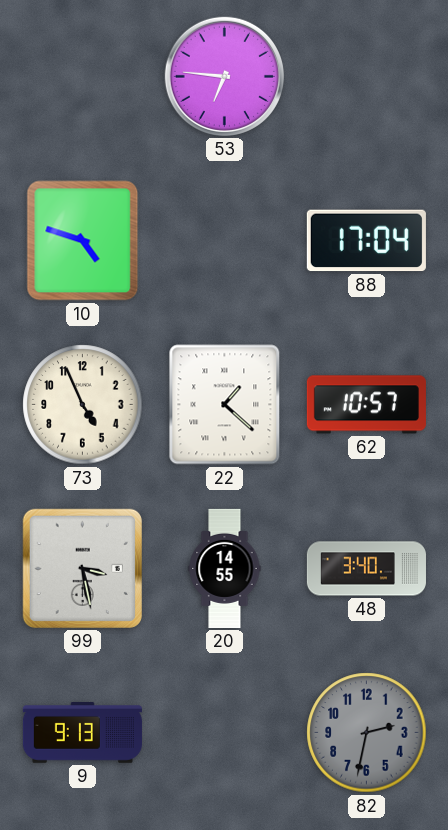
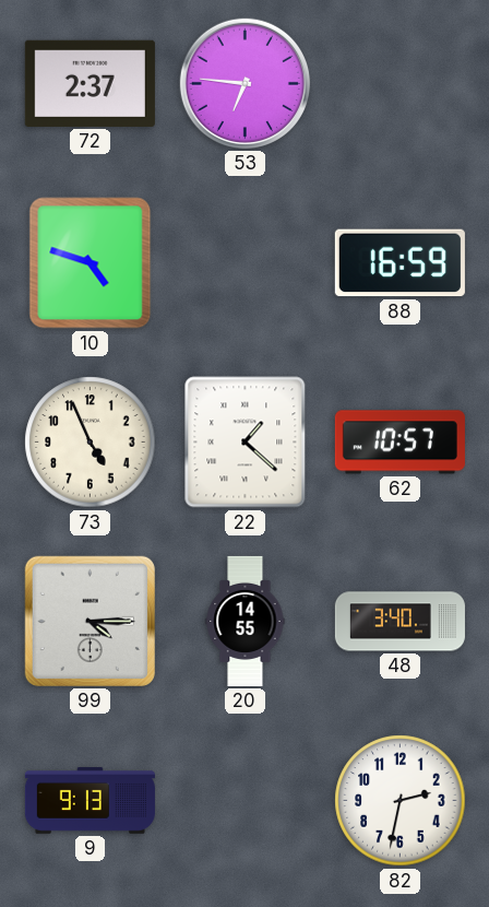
72: none -> 2:37 (90, 83)
88: 17:04 -> 16:59 (399, 263)
99: 3:28 -> 4:15 (90, 621)
82 dial: grey -> white (401, 801)
